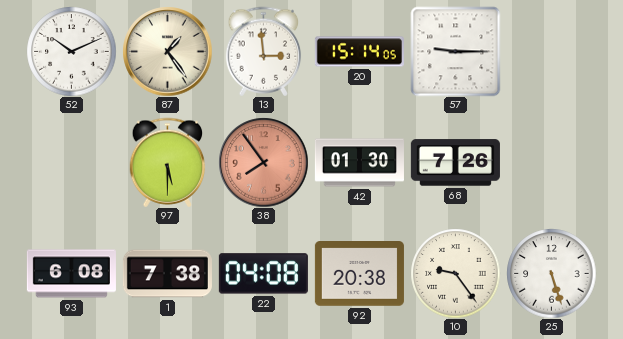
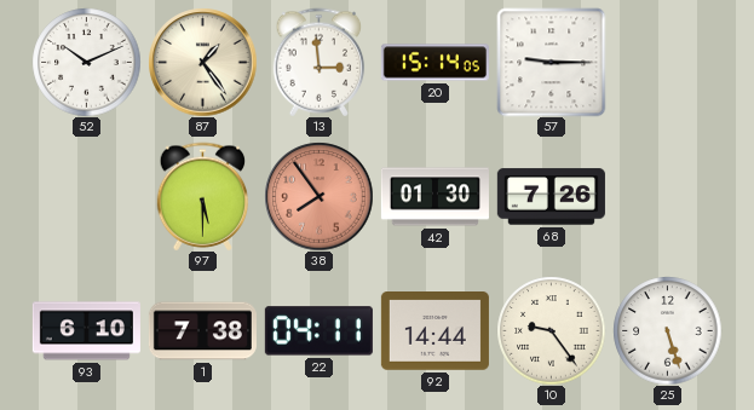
93: 6:08 -> 6:10 (86, 331)
22: 04:08 -> 04:11 (318, 331)
92: 20:38 -> 14:44 (434, 331)
